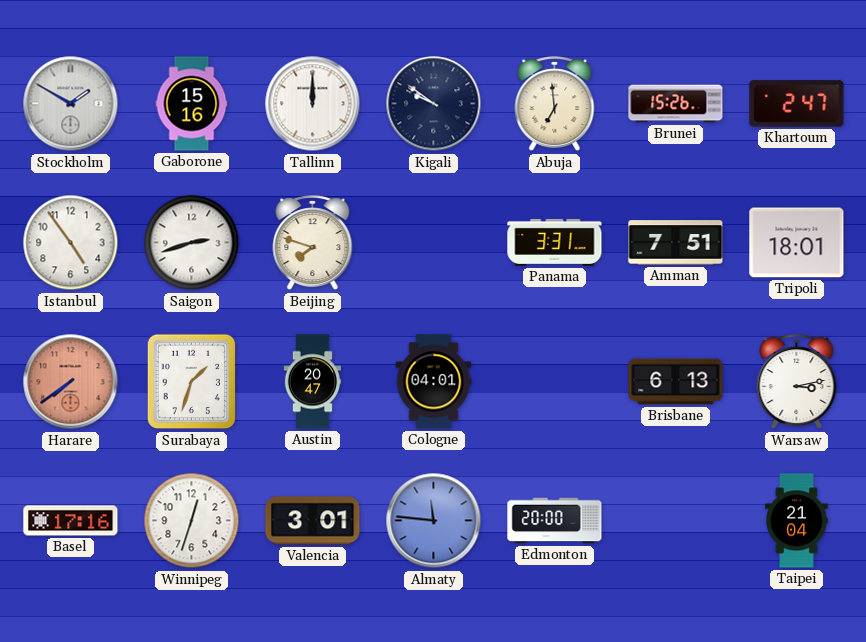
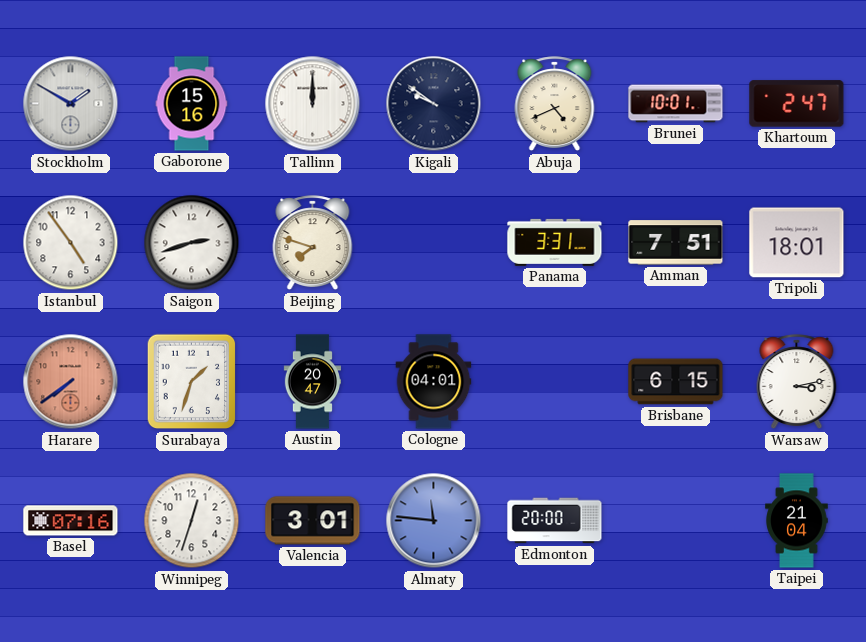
Abuja: 6:59 -> 4:41 (555, 104)
Brunei: 15:26 -> 10:01 (676, 104)
Brisbane: 6:13 -> 6:15 (676, 382)
Basel: 17:16 -> 07:16 (71, 521)
